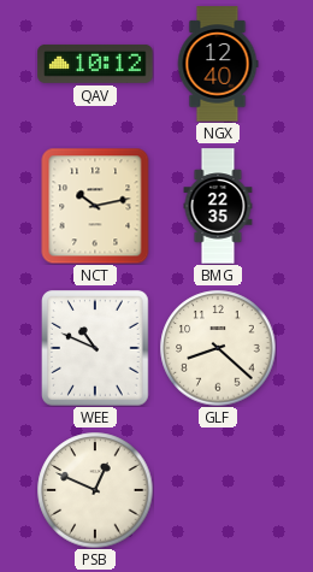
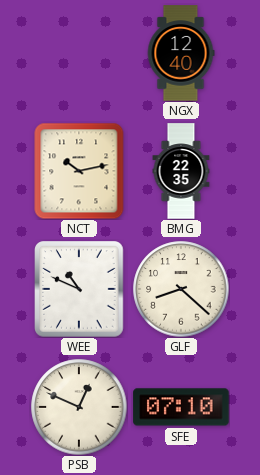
QAV: 10:12 -> none (95, 64)
SFE: none -> 07:10 (181, 407)
